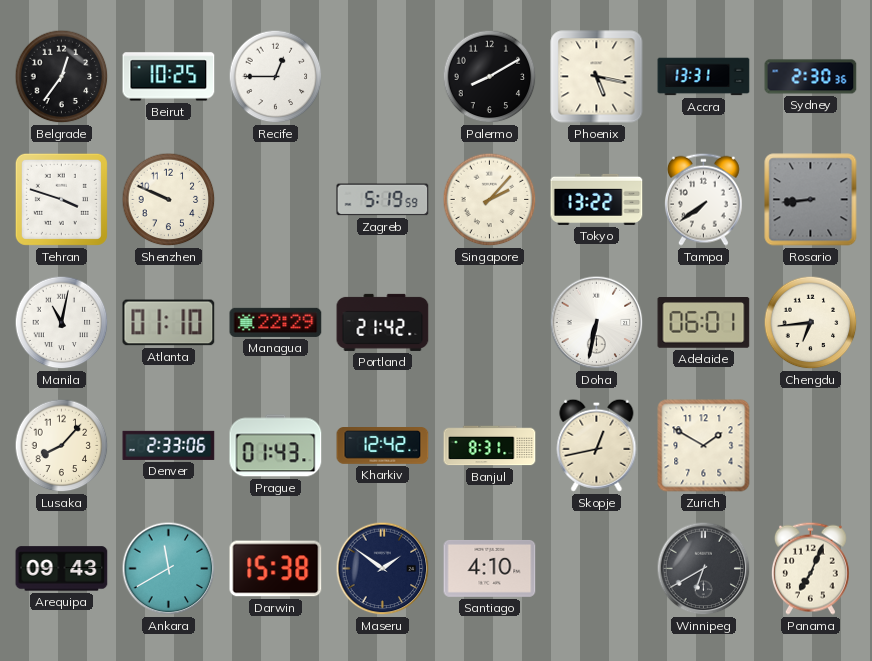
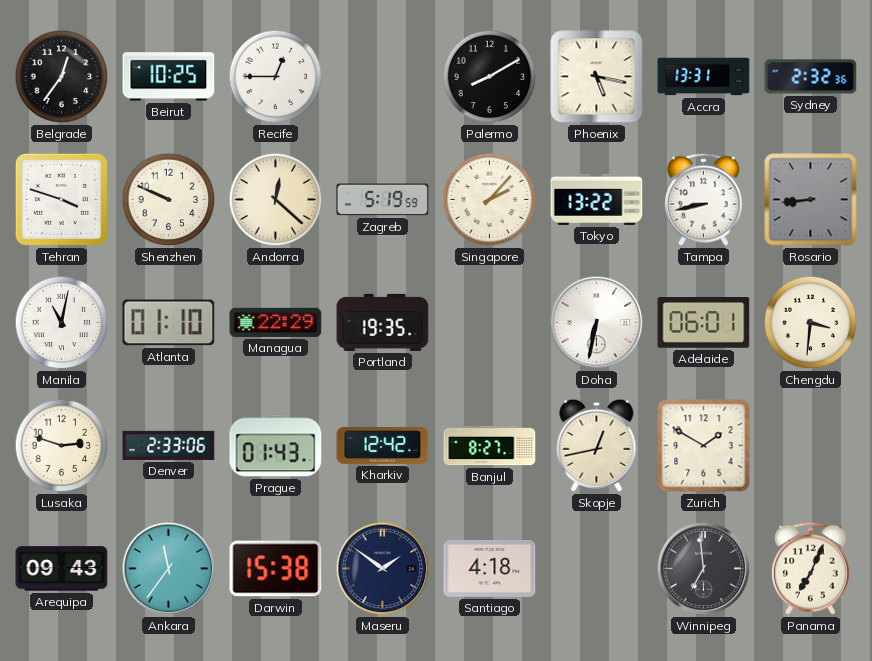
Sydney: 2:30 -> 2:32 (811, 77)
Andorra: none -> 12:22 (276, 200)
Tampa: 7:39 -> 8:43 (703, 199)
Portland: 21:42 -> 19:35 (383, 322)
Chengdu: 6:44 -> 3:31 (811, 323)
Lusaka: 8:07 -> 2:48 (62, 446)
Banjul: 8:31 -> 8:27 (490, 446)
Ankara: 11:40 -> 11:36 (169, 569)
Santiago: 4:10 -> 4:18 (490, 568)
Winnipeg: 6:40 -> 6:59 (704, 569)
